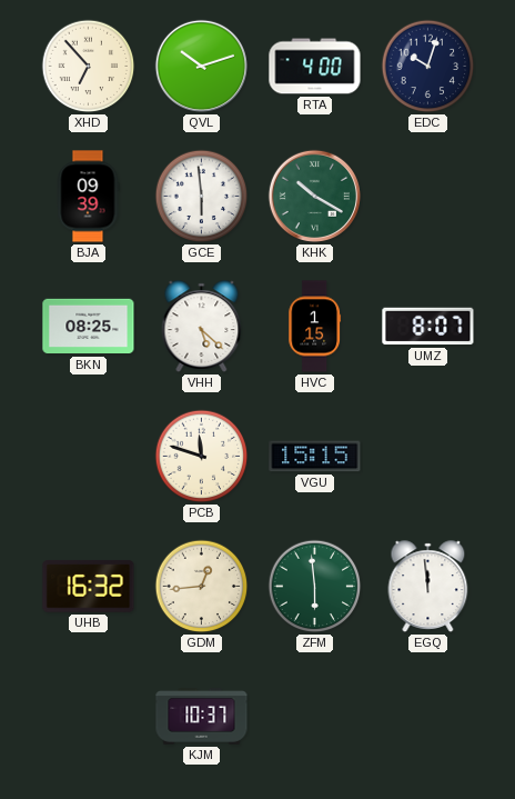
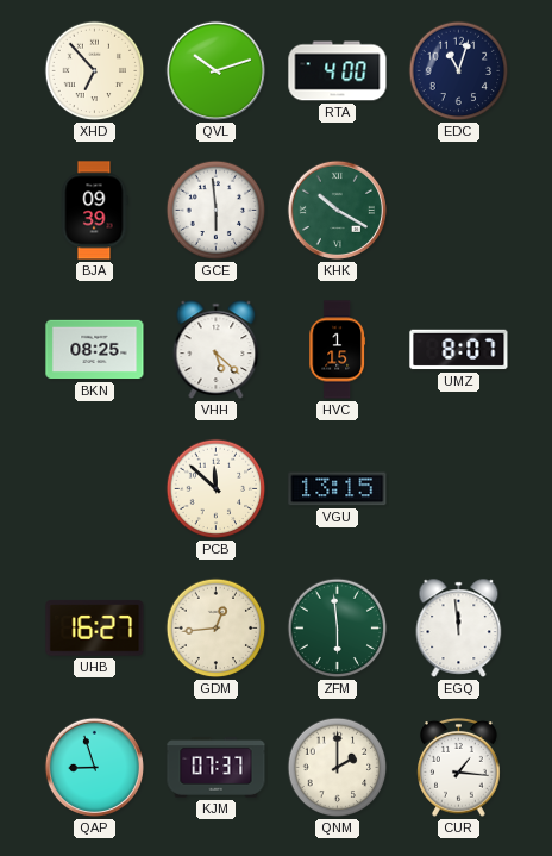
EDC: 10:03 -> 11:03 (459, 71)
PCB: 11:48 -> 11:52 (217, 489)
VGU: 15:15 -> 13:15 (338, 489)
UHB: 16:32 -> 16:27 (95, 629)
QAP: none -> 8:57 (94, 767)
KJM: 10:37 -> 07:37 (217, 768)
QNM: none -> 2:00 (338, 768)
CUR: none -> 1:16 (459, 767)
